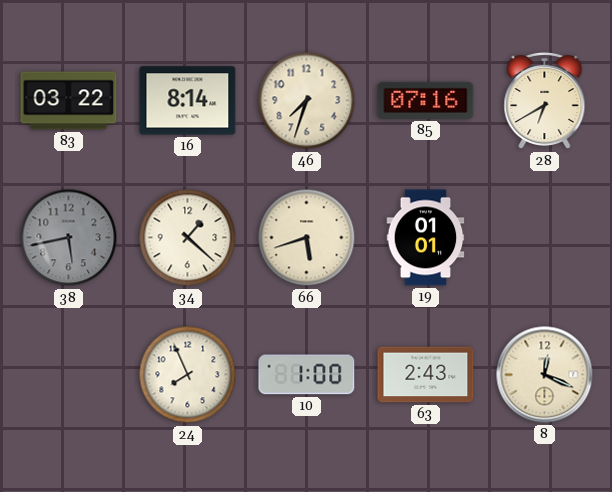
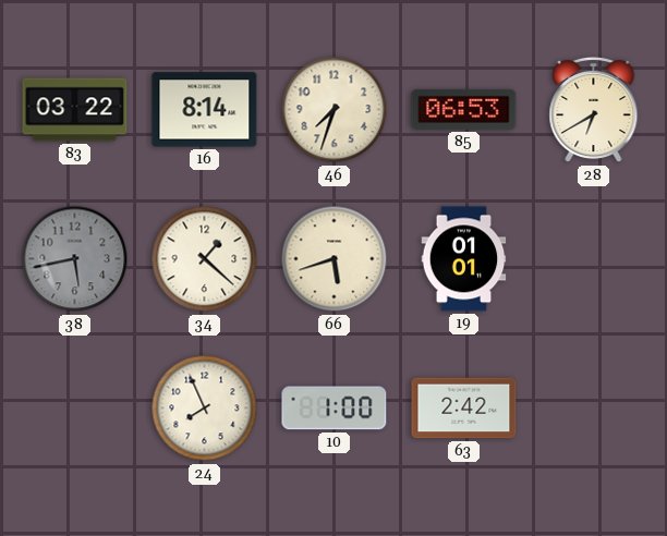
85: 07:16 -> 06:53 (464, 109)
63: 2:43 -> 2:42 (464, 409)
8: 12:19 -> none (545, 375)
